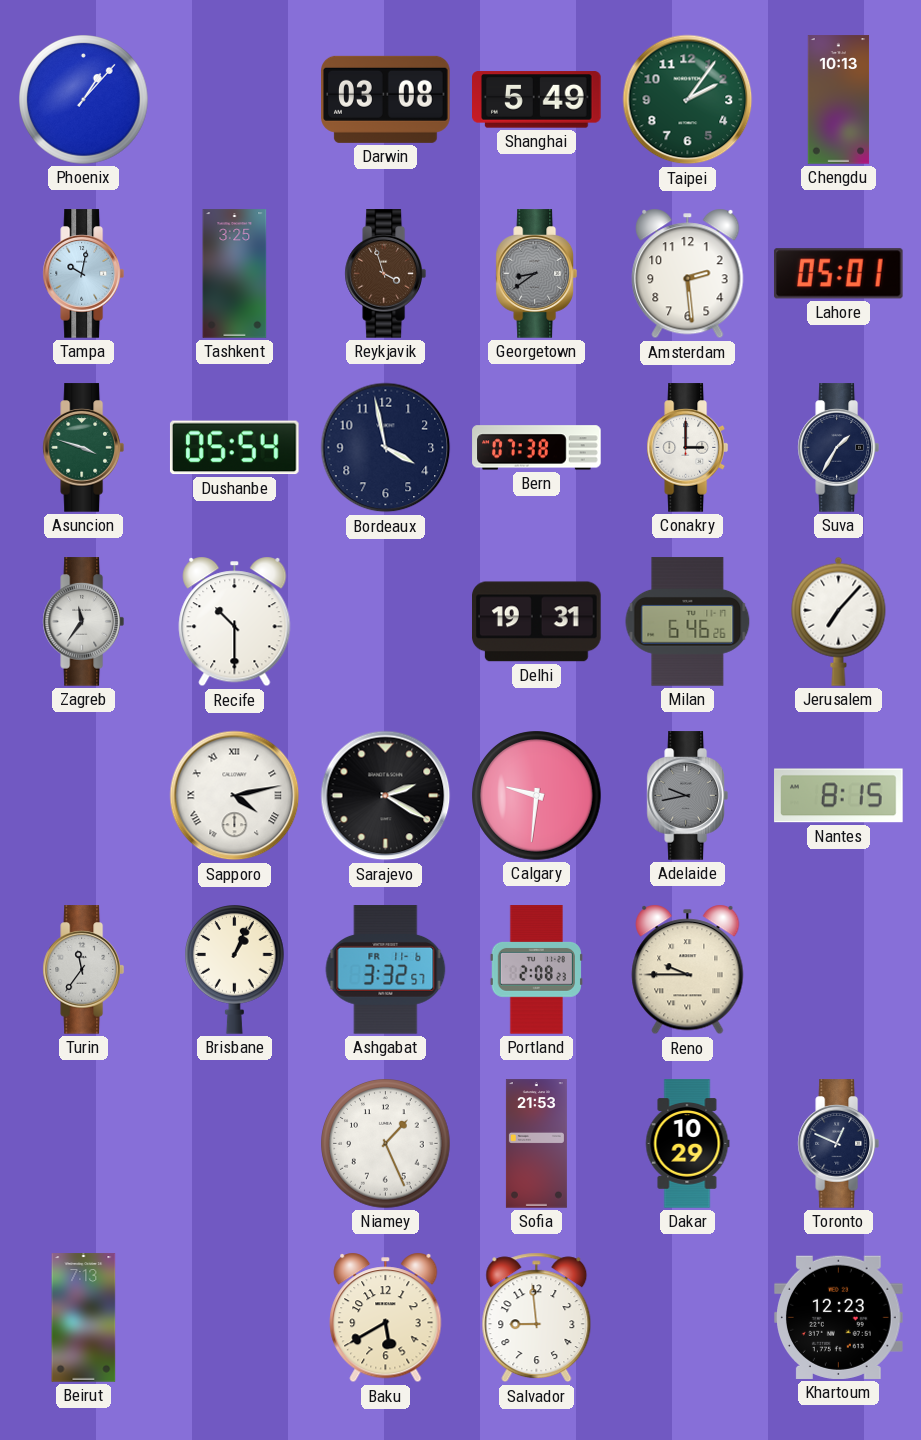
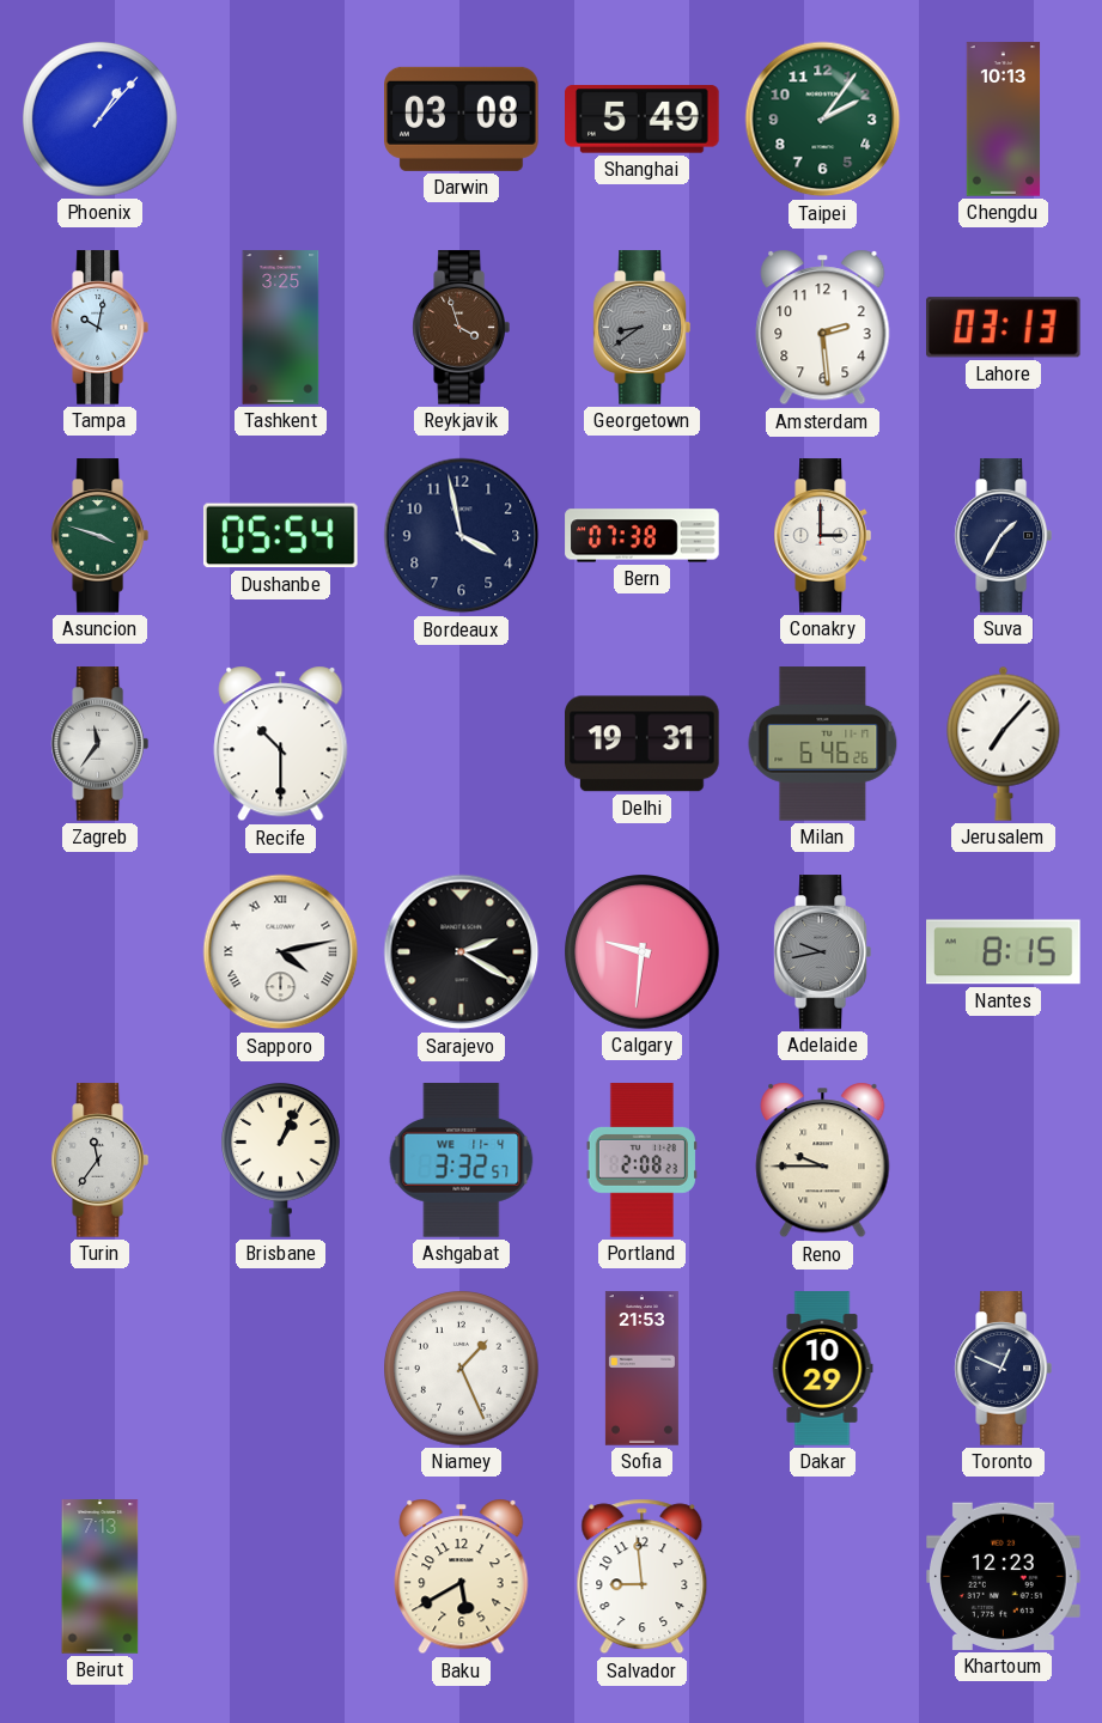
Lahore: 05:01 -> 03:13 (1003, 328)
Ashgabat date: FR 11-6 -> WE 11-4 (462, 1161)
